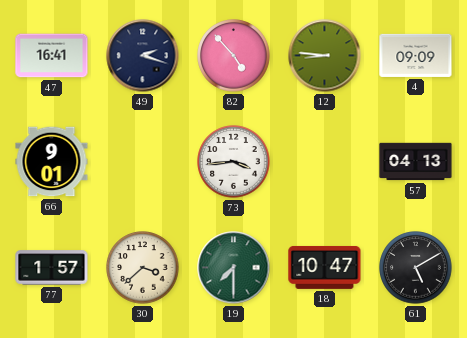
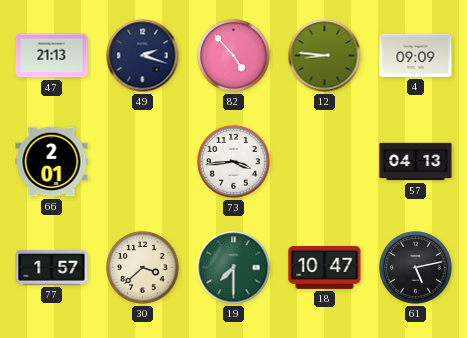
47: 16:41 -> 21:13 (52, 56)
66: 9:01 -> 2:01 (52, 162)
61: 5:10 -> 5:13 (416, 268)
